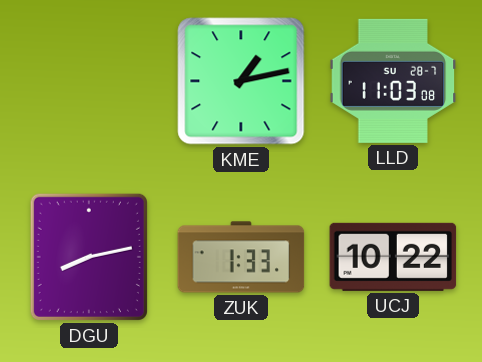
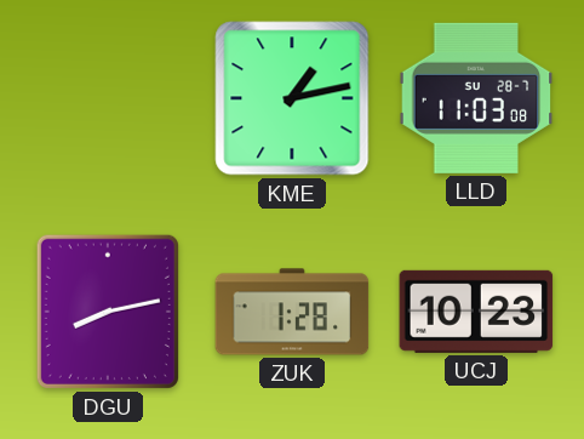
ZUK: 1:33 -> 1:28 (292, 312)
UCJ: 10:22 -> 10:23 (476, 312)
